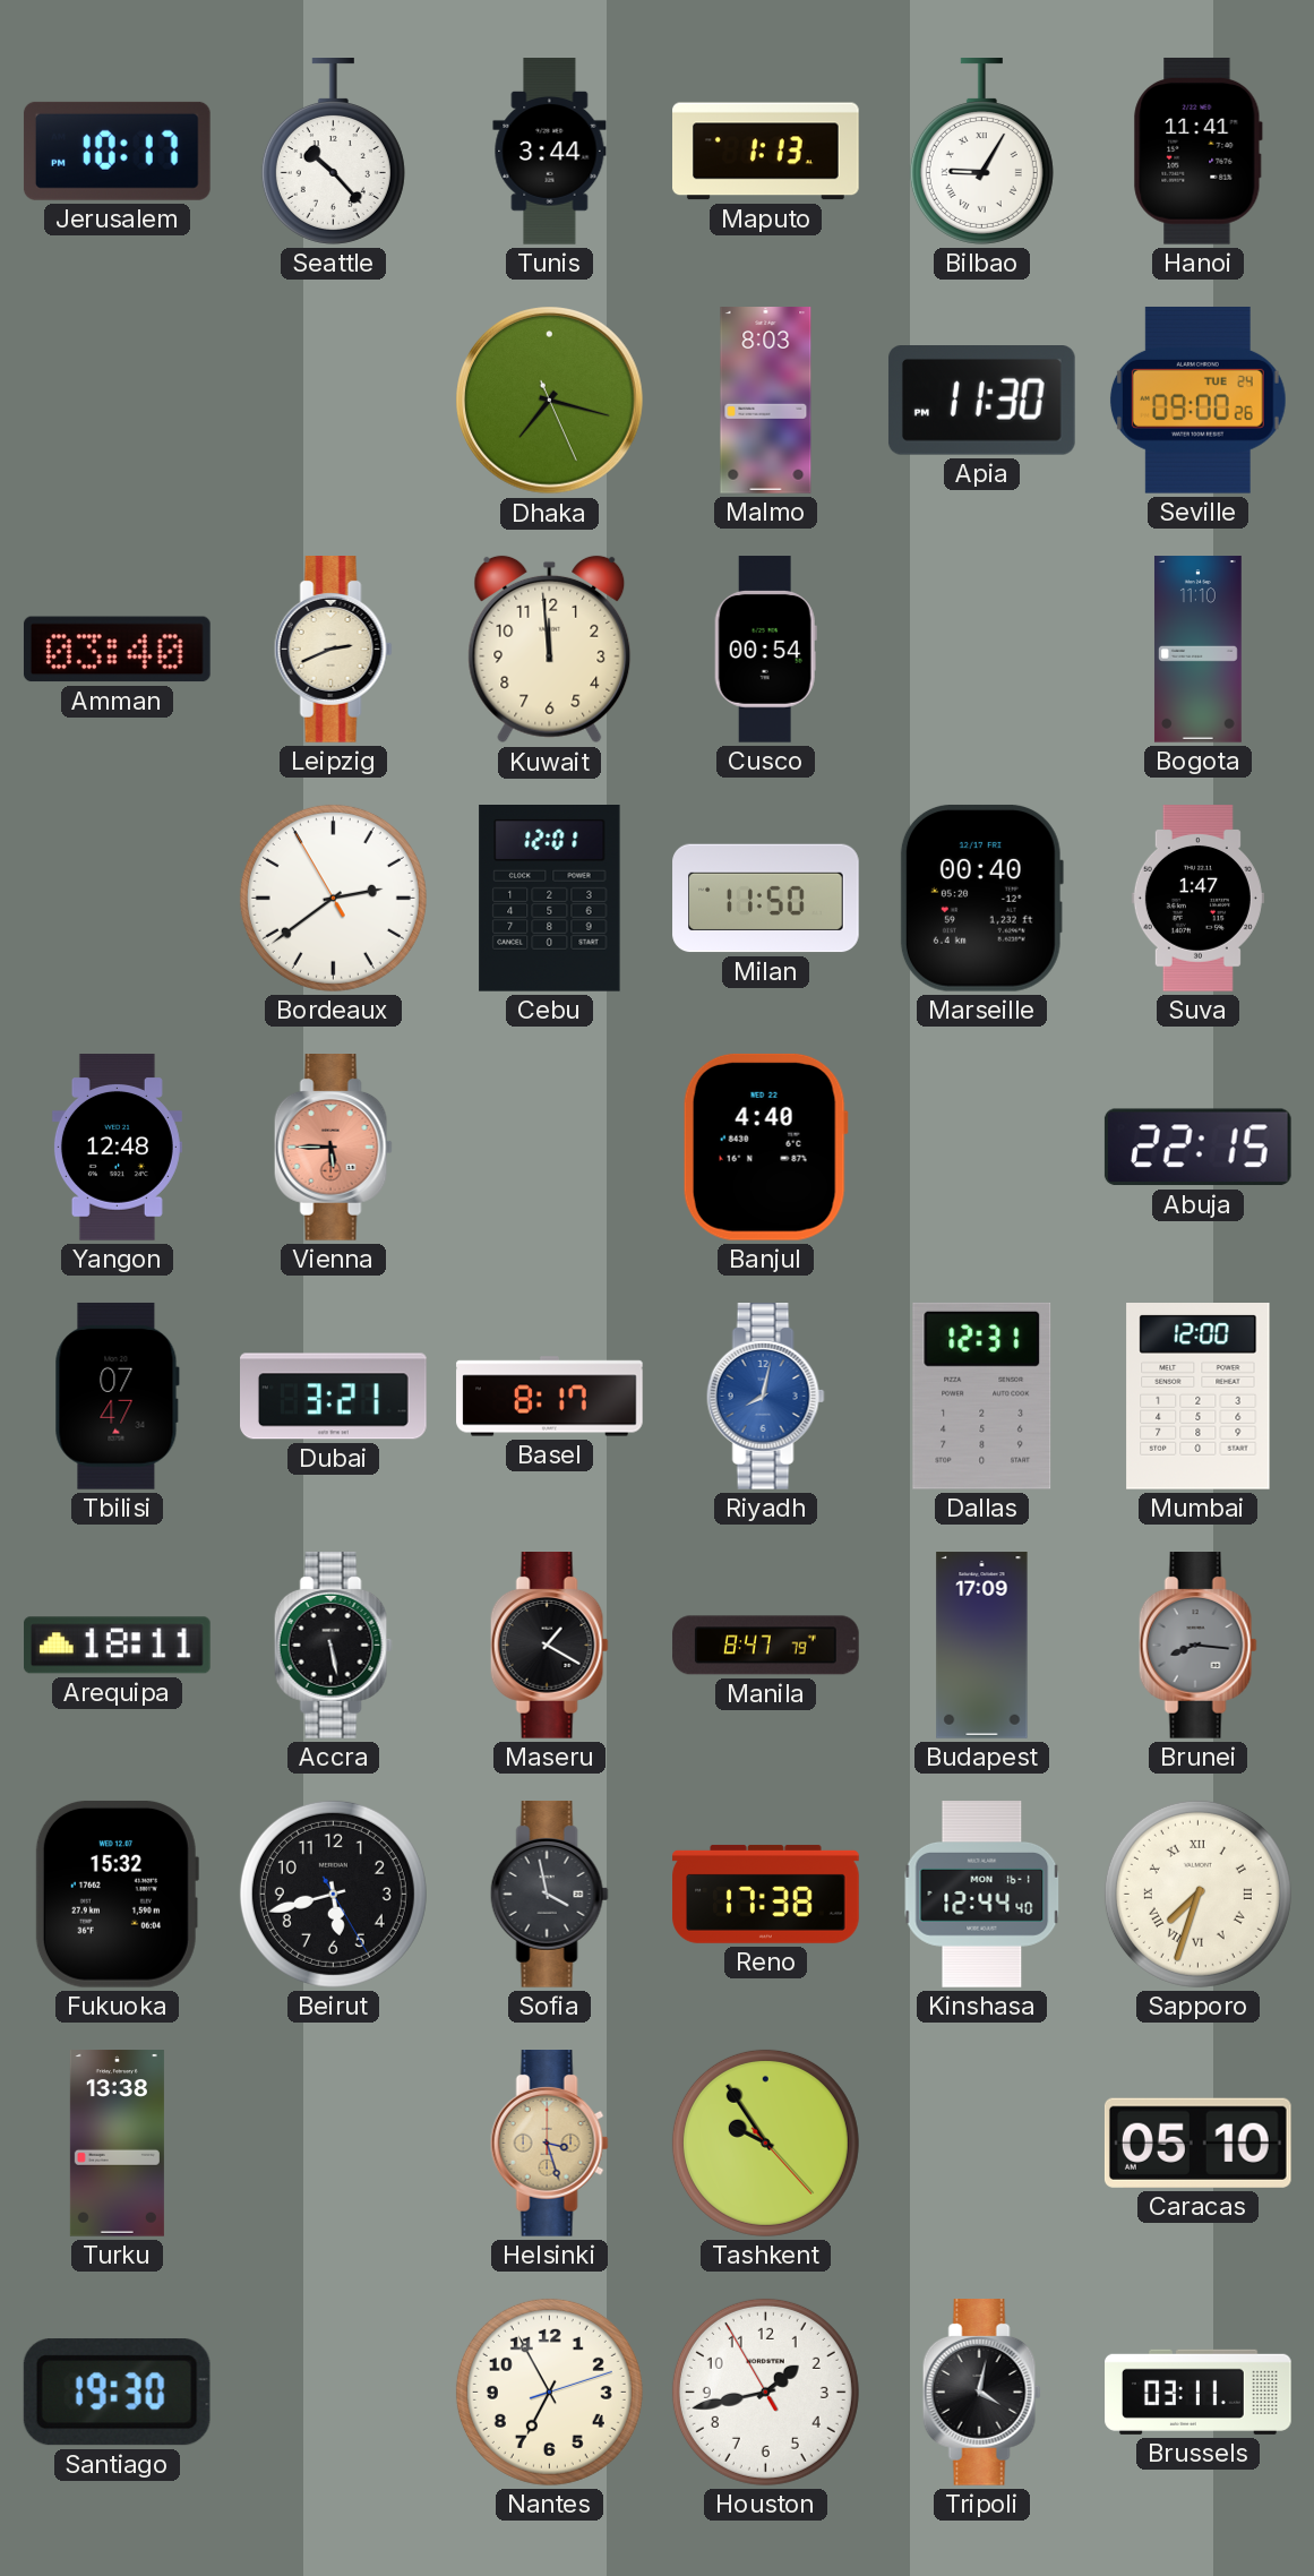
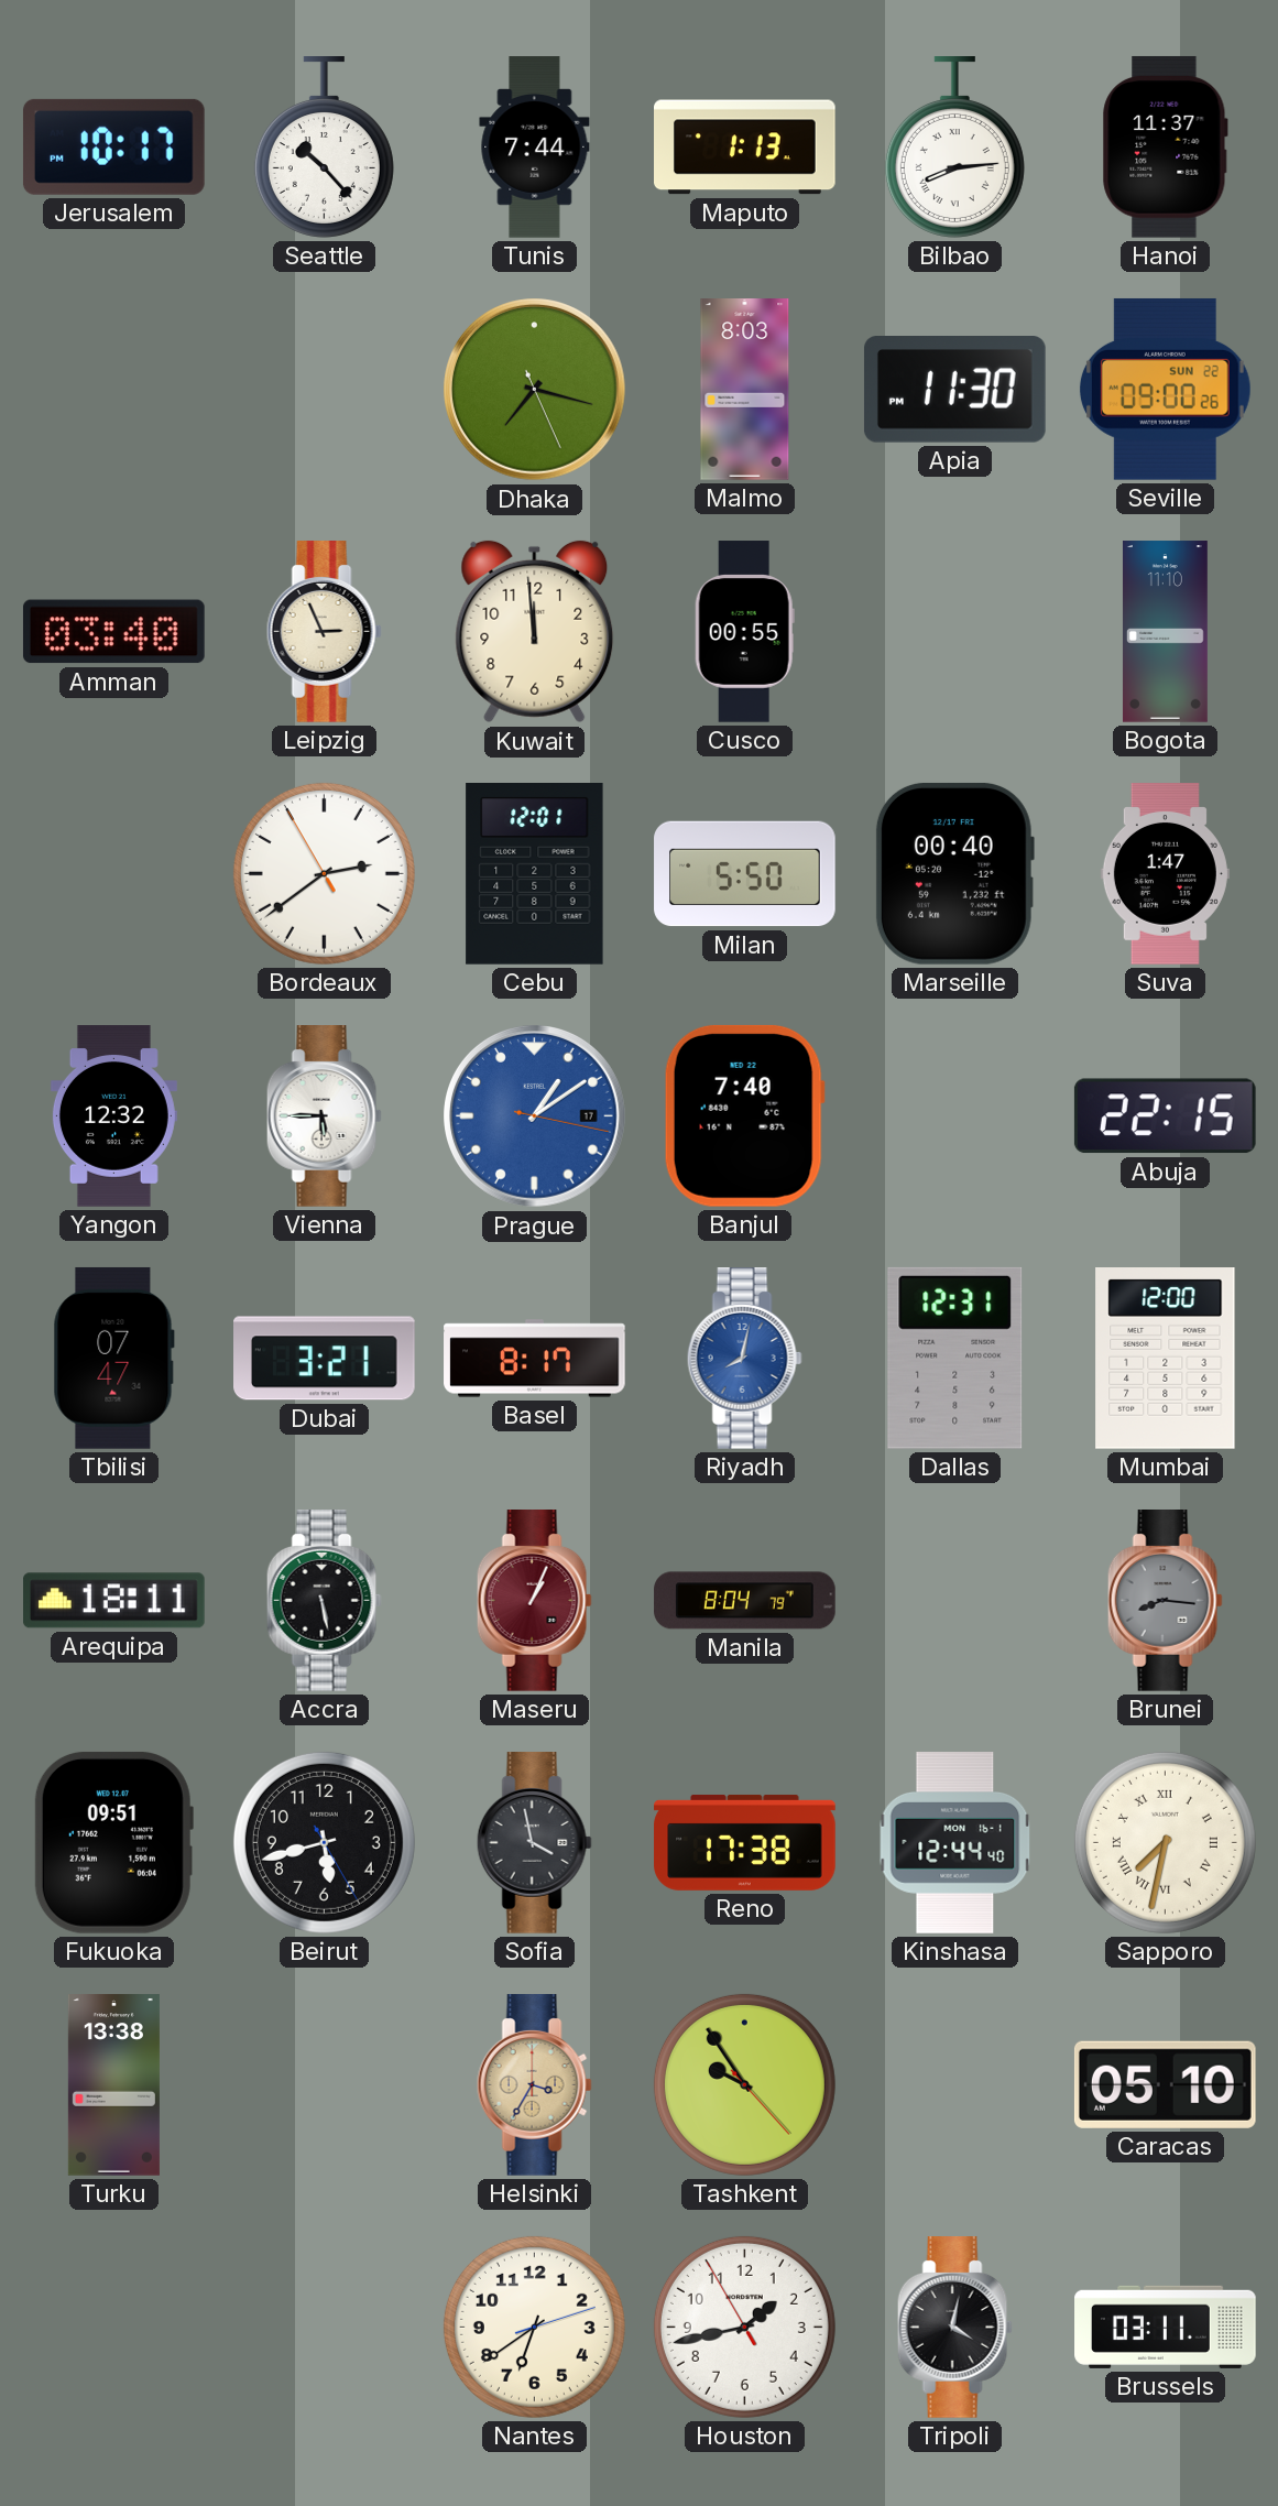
Tunis: 3:44 -> 7:44 (535, 148)
Bilbao: 9:05 -> 8:14 (954, 148)
Hanoi: 11:41 -> 11:37 (1165, 146)
Seville date: TUE 24 -> SUN 22 (1165, 389)
Leipzig: 2:41 -> 2:56 (324, 632)
Cusco: 00:54 -> 00:55 (744, 632)
Milan: 11:50 -> 5:50 (745, 874)
Yangon: 12:48 -> 12:32 (113, 1116)
Vienna dial: salmon -> white (324, 1116)
Prague: none -> 1:09 (535, 1116)
Banjul: 4:40 -> 7:40 (744, 1115)
Maseru: 1:20 -> 1:04 (534, 1601)
Maseru dial: black -> burgundy (534, 1601)
Manila: 8:47 -> 8:04 (745, 1601)
Budapest: 17:09 -> none (982, 1646)
Fukuoka: 15:32 -> 09:51 (113, 1842)
Sapporo: 7:33 -> 7:32 (1165, 1842)
Helsinki: 3:27 -> 3:35 (534, 2085)
Santiago: 19:30 -> none (117, 2393)
Nantes: 6:55 -> 6:39 (534, 2327)
